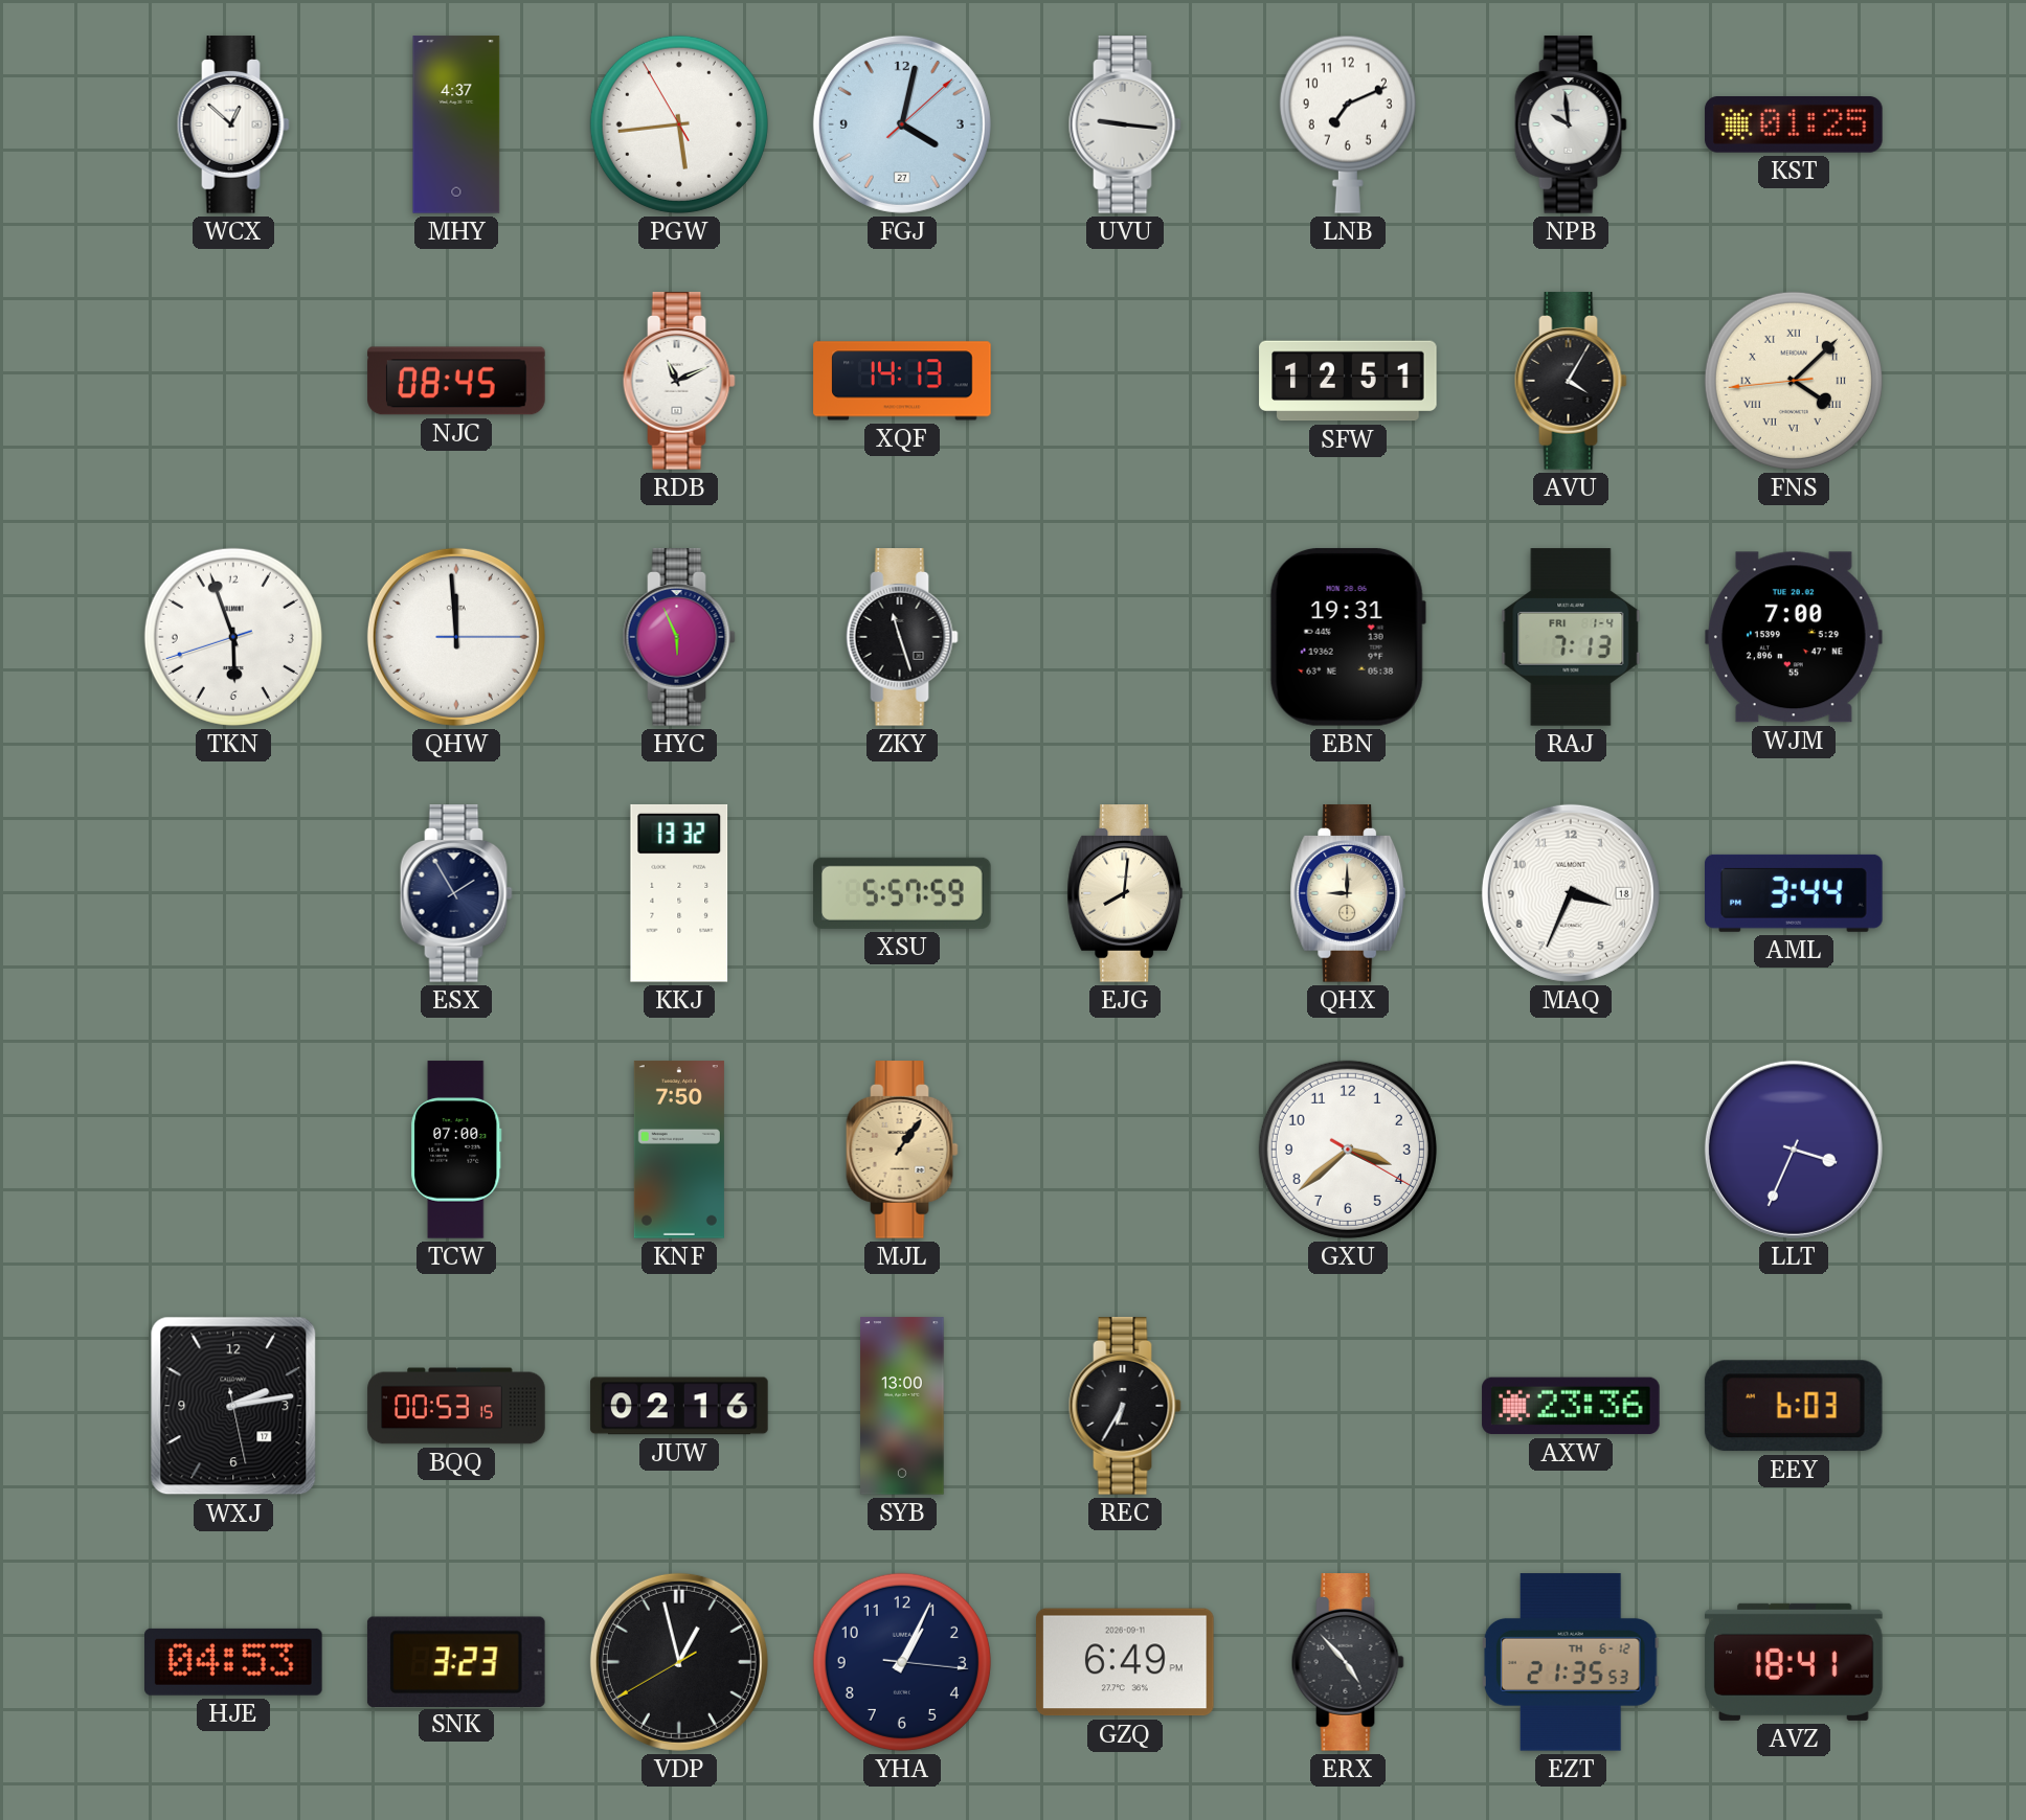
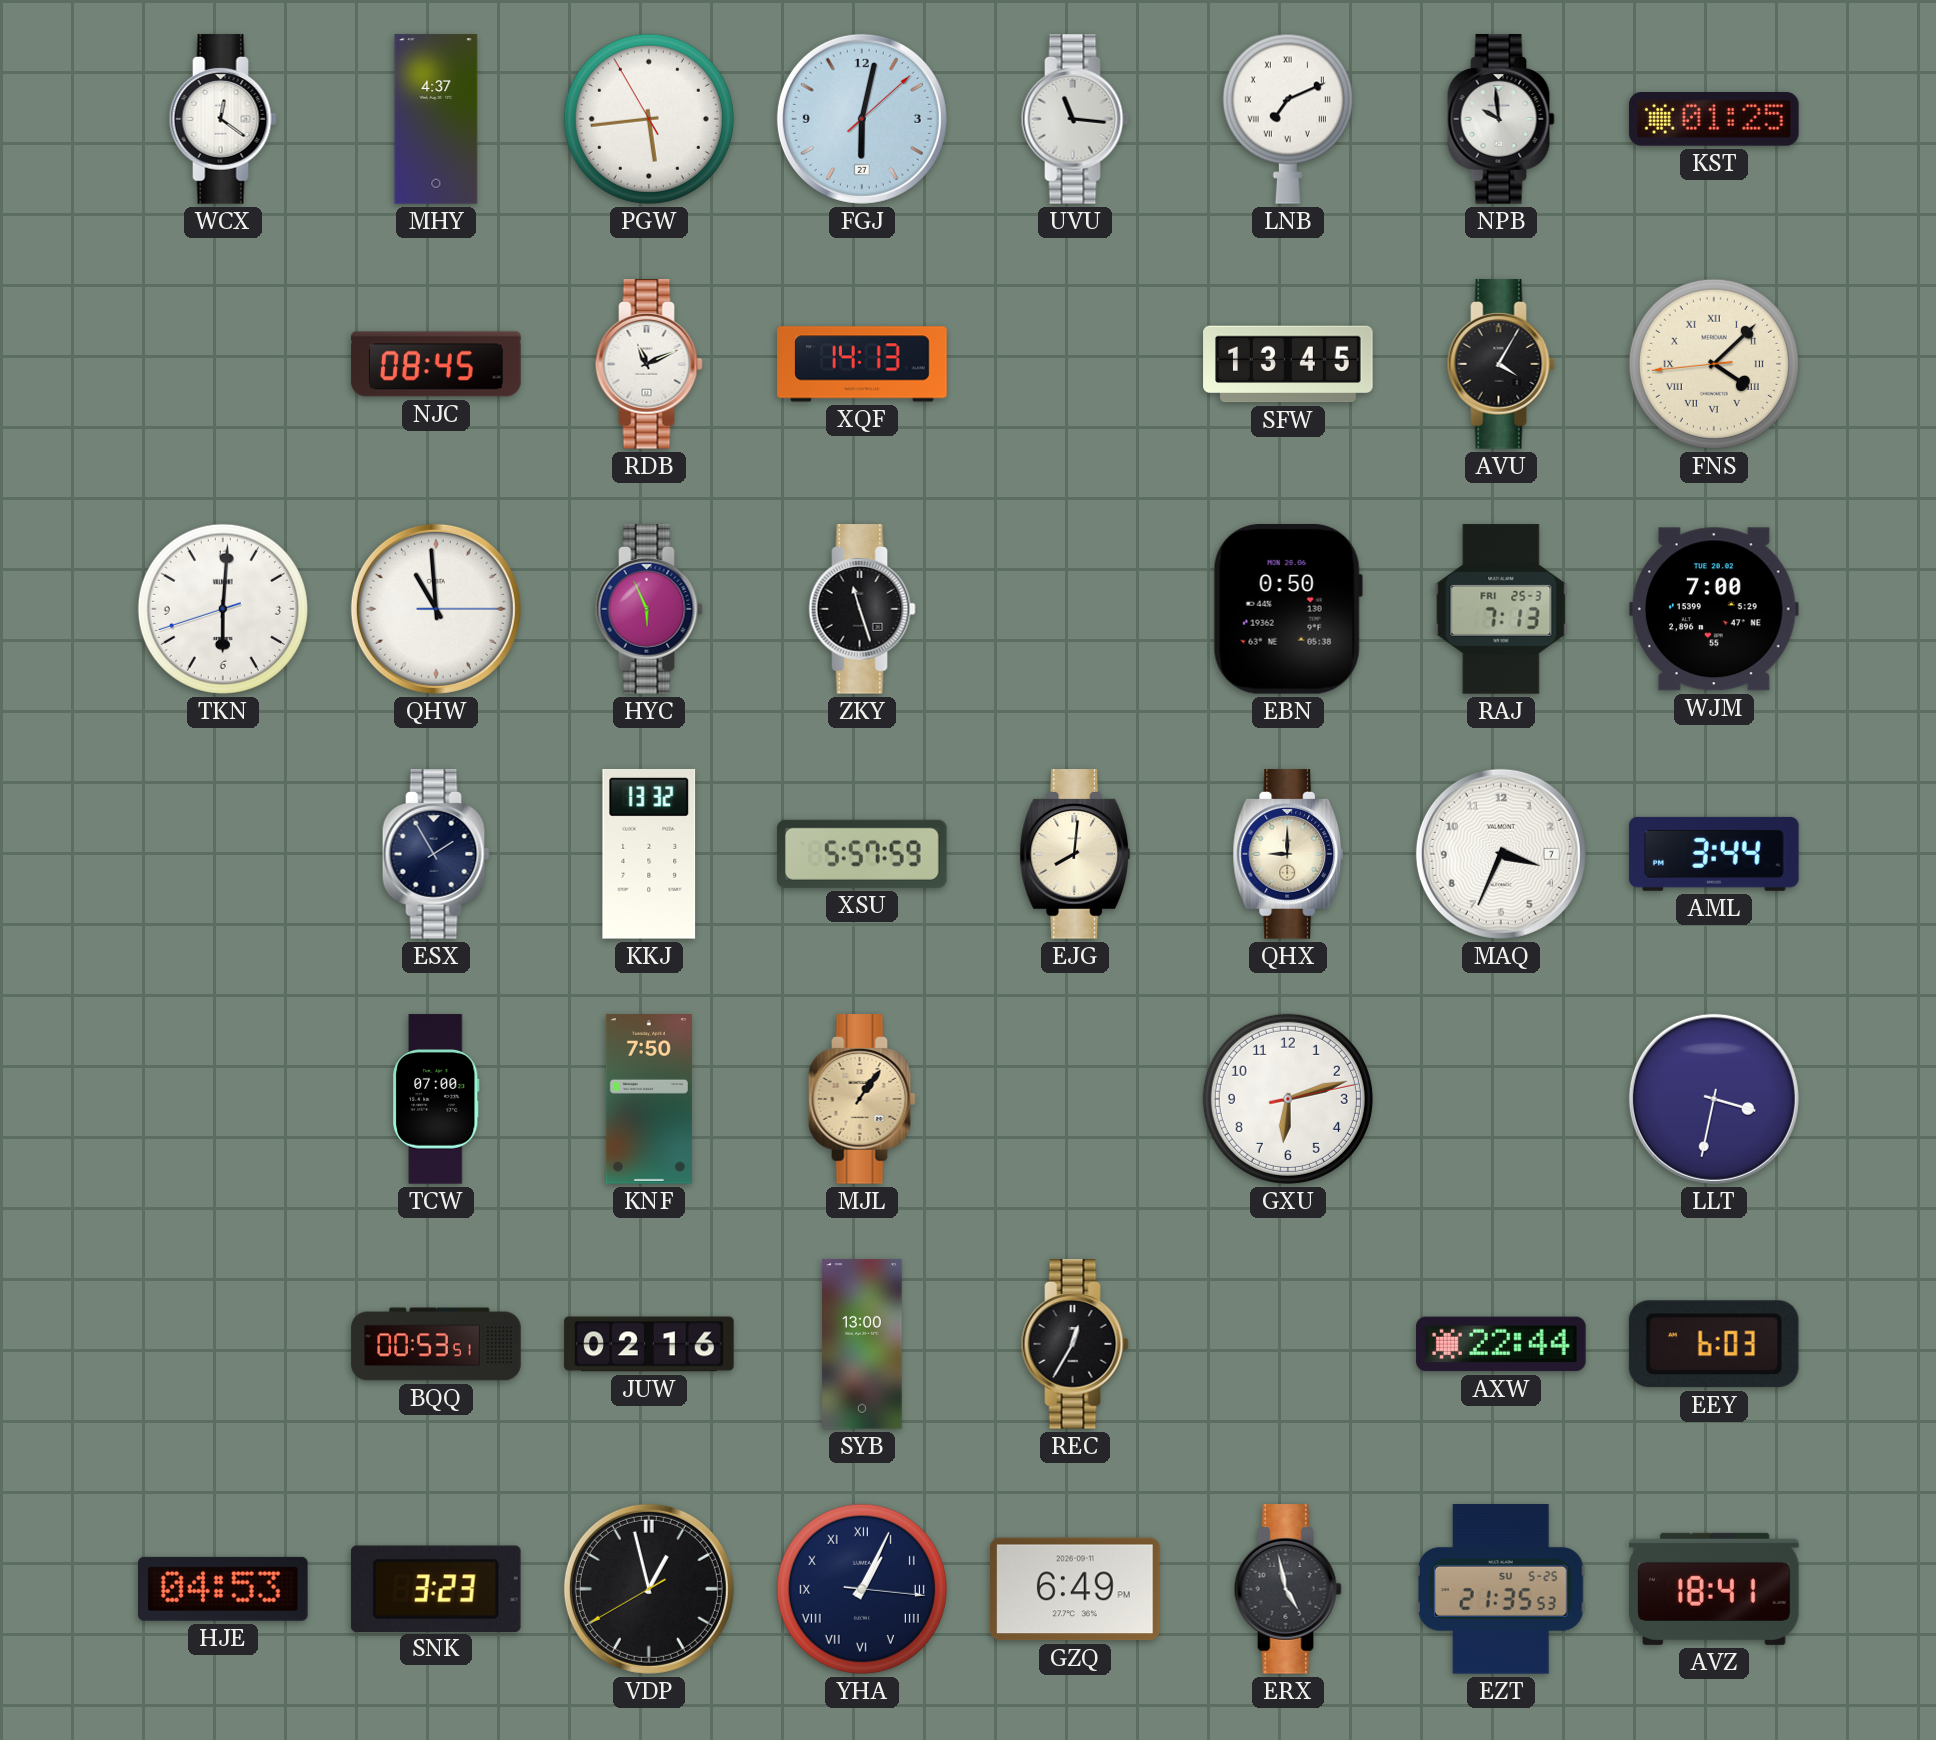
WCX: 12:52 -> 12:21 (223, 119)
FGJ: 4:02 -> 6:02 (862, 119)
UVU: 9:16 -> 11:16 (1075, 119)
LNB numerals: Arabic -> Roman (1288, 119)
SFW: 12:51 -> 13:45 (1288, 364)
TKN: 5:56 -> 6:00 (223, 609)
QHW: 11:59 -> 10:59 (436, 609)
EBN: 19:31 -> 0:50 (1288, 609)
RAJ date: FRI 1-4 -> FRI 25-3 (1501, 609)
MAQ date: 18 -> 7 (1501, 854)
GXU: 3:38 -> 6:12 (1288, 1099)
LLT: 3:34 -> 3:32 (1714, 1099)
WXJ: 2:13 -> none (233, 1406)
BQQ: 00:53:15 -> 00:53:51 (436, 1344)
REC: 6:35 -> 12:35 (1075, 1344)
AXW: 23:36 -> 22:44 (1501, 1344)
YHA numerals: Arabic -> Roman (862, 1589)
ERX: 4:53 -> 4:58 (1288, 1589)
EZT date: TH 6-12 -> SU 5-25 (1501, 1589)
